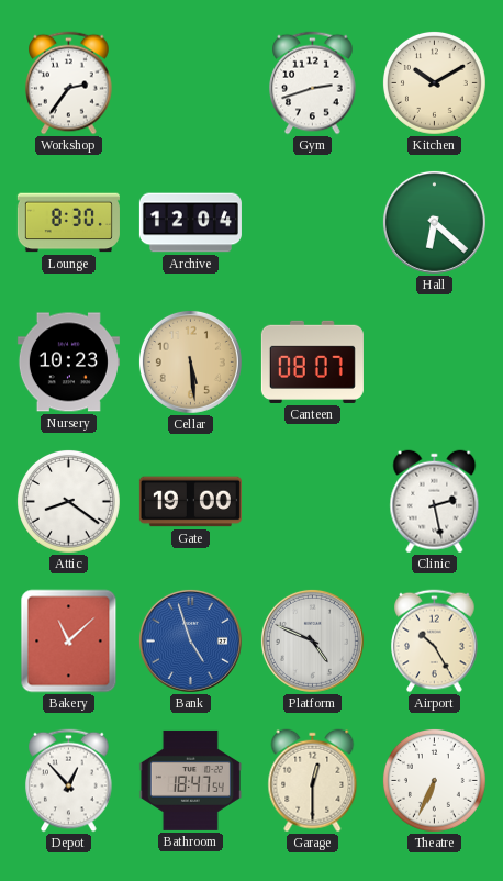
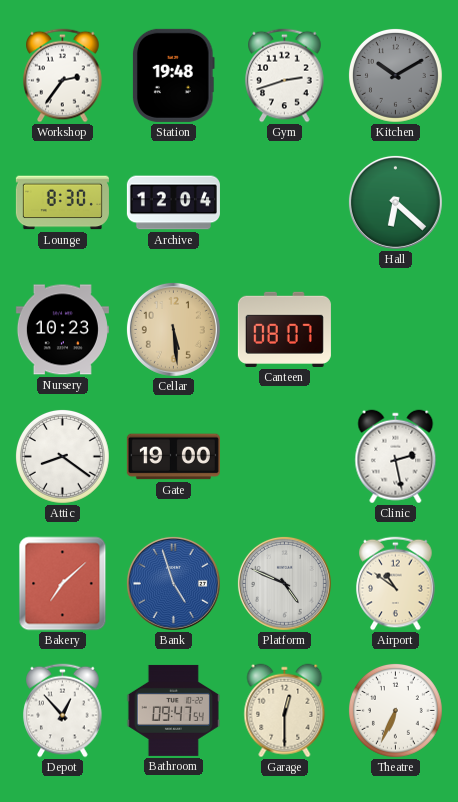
Station: none -> 19:48 (174, 75)
Kitchen dial: cream -> grey (395, 75)
Bakery: 11:08 -> 7:08 (63, 584)
Airport: 10:25 -> 10:51 (396, 584)
Bathroom: 18:47 -> 09:47 (173, 710)
